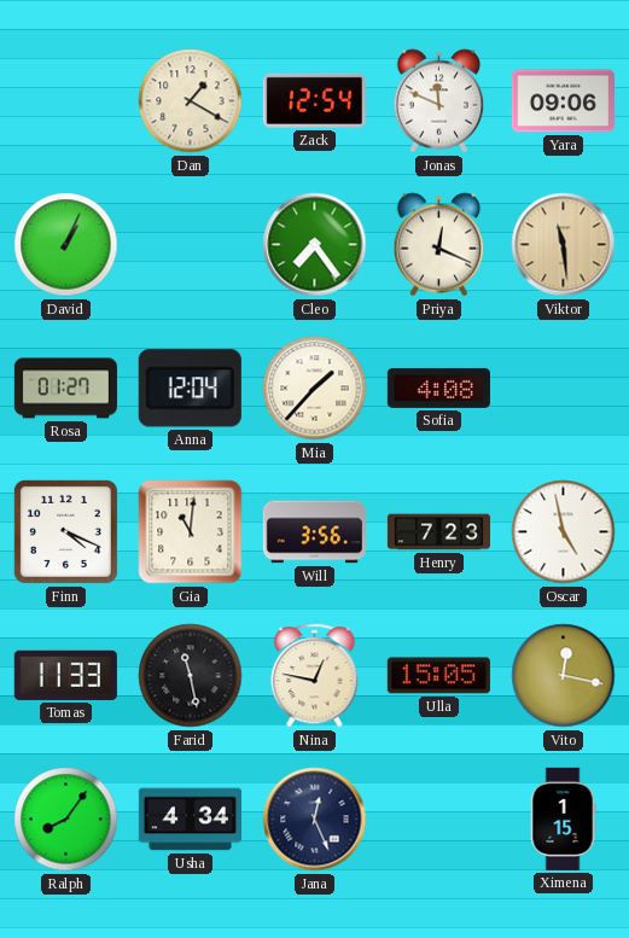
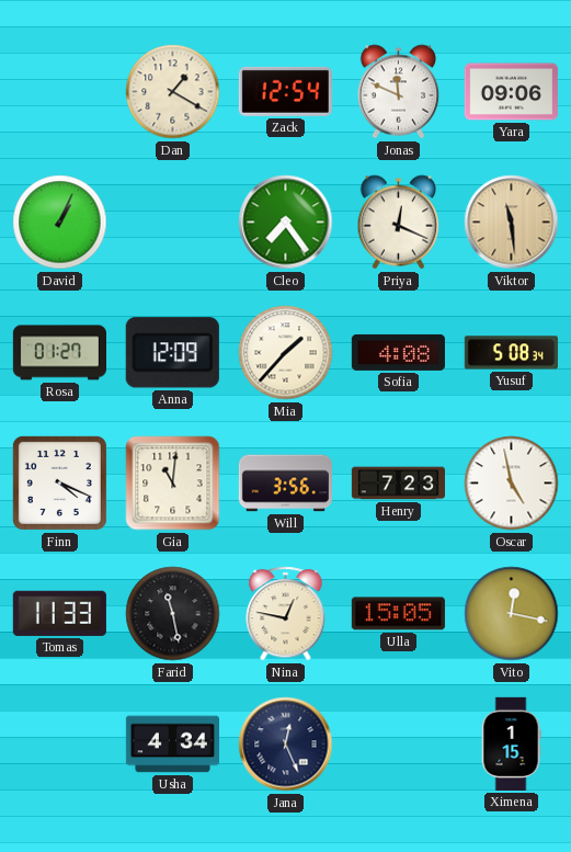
Anna: 12:04 -> 12:09 (172, 353)
Yusuf: none -> 5:08 (511, 353)
Ralph: 8:06 -> none (66, 820)
